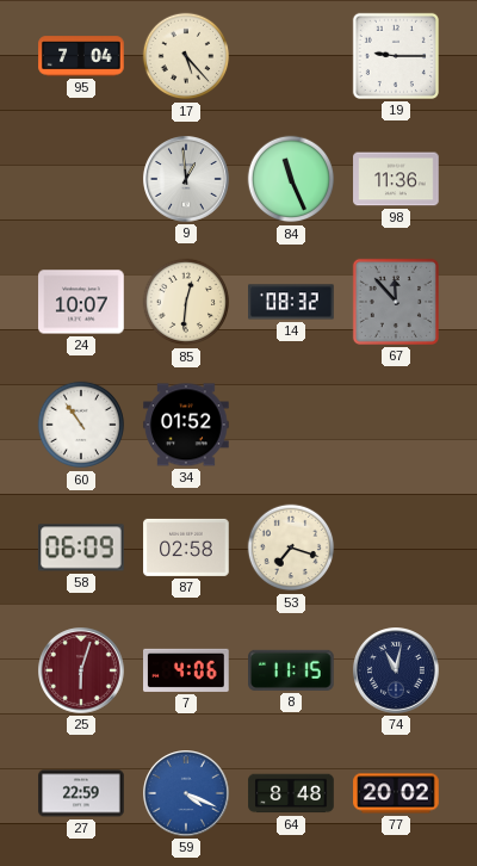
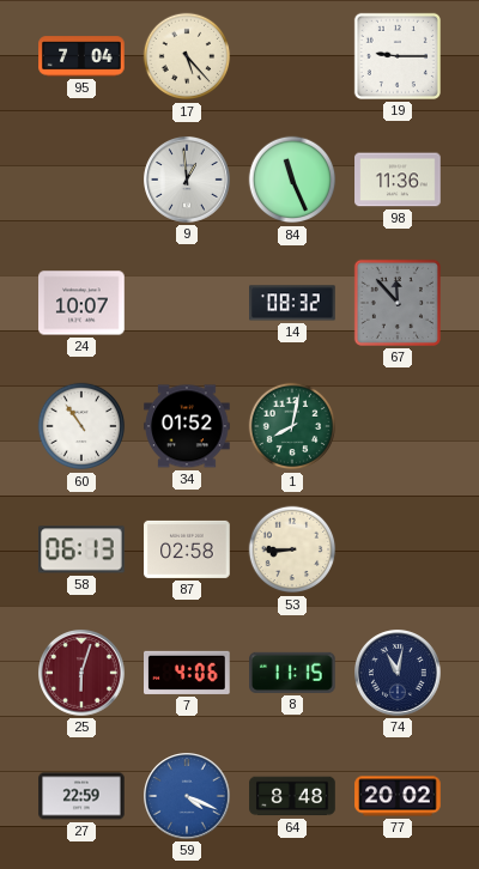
85: 12:31 -> none (186, 302)
1: none -> 8:02 (292, 426)
58: 06:09 -> 06:13 (81, 549)
53: 7:18 -> 8:45 (292, 549)
